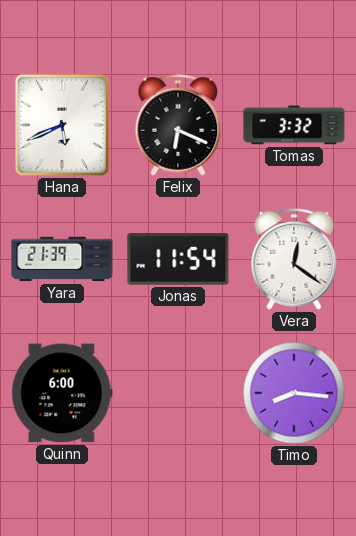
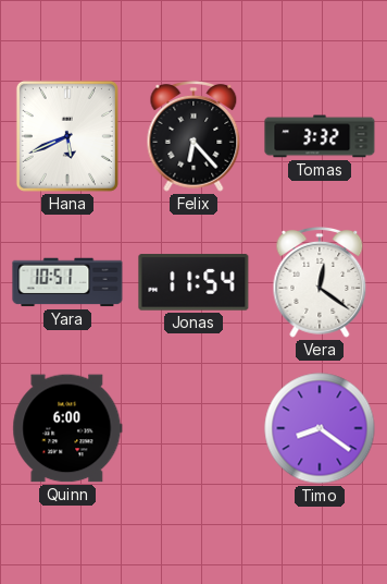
Felix: 6:19 -> 6:23 (193, 137)
Yara: 21:39 -> 10:51 (67, 282)
Timo: 8:16 -> 8:21 (320, 428)
